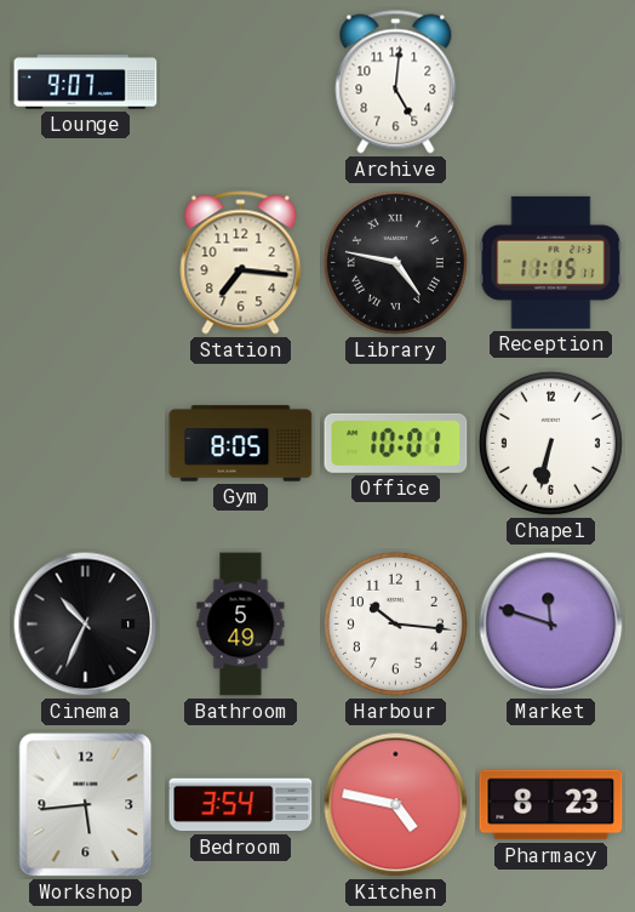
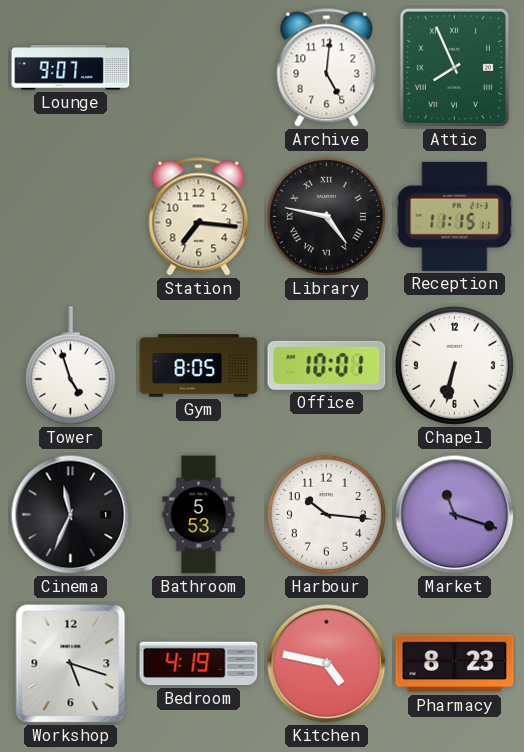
Attic: none -> 7:56 (454, 67)
Tower: none -> 4:57 (70, 366)
Cinema: 10:34 -> 11:34 (71, 515)
Bathroom: 5:49 -> 5:53 (199, 515)
Market: 11:48 -> 11:18 (455, 515)
Workshop: 5:44 -> 5:18 (71, 664)
Bedroom: 3:54 -> 4:19 (199, 664)
